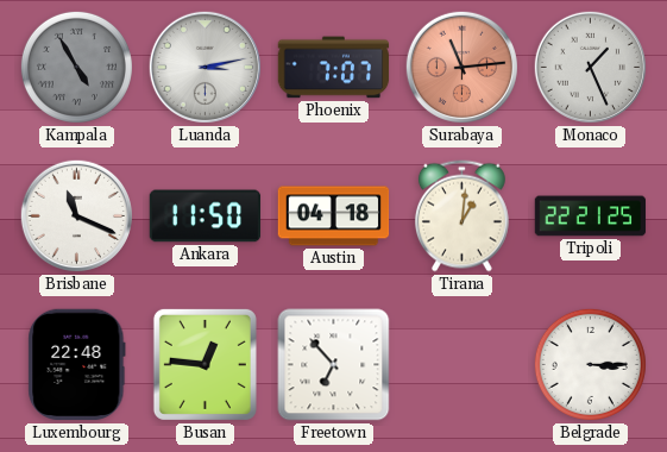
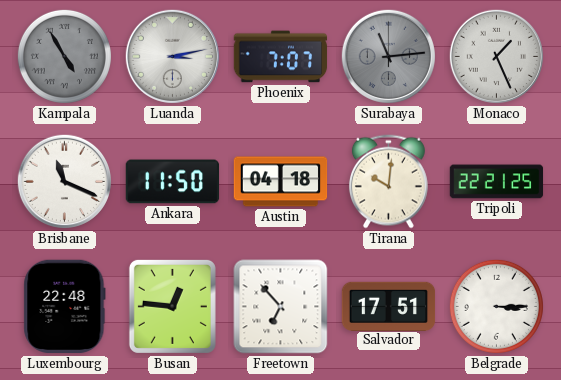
Surabaya dial: salmon -> grey (388, 56)
Tirana: 1:01 -> 10:01 (388, 182)
Salvador: none -> 17:51 (389, 306)
